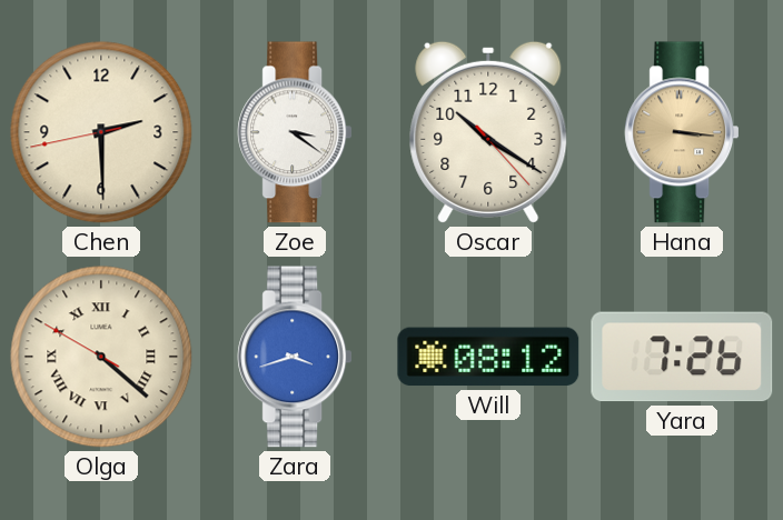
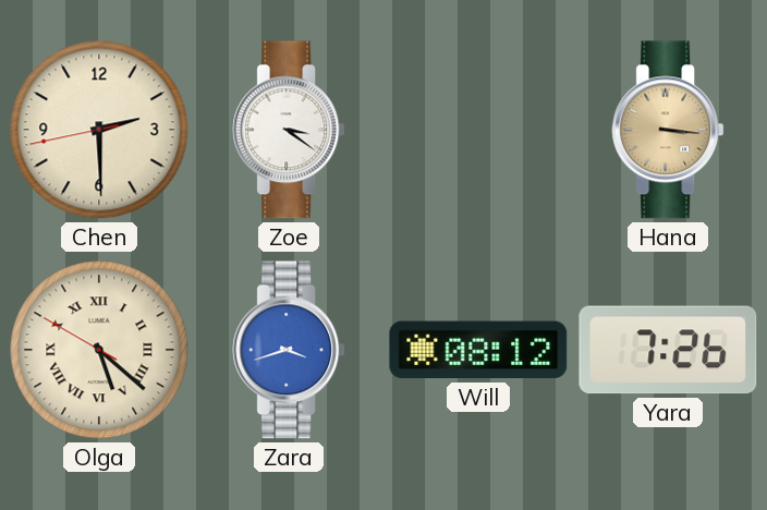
Oscar: 10:20 -> none (488, 132)
Olga: 4:21 -> 5:21 (99, 350)
